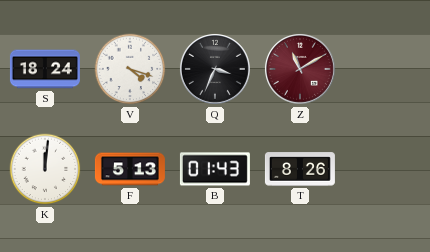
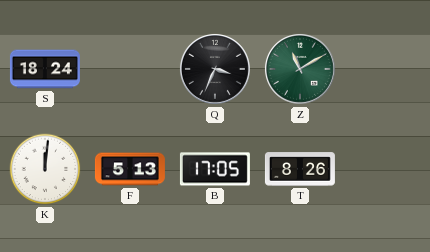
V: 4:18 -> none (130, 69)
Z dial: burgundy -> green (300, 69)
B: 01:43 -> 17:05 (215, 169)
